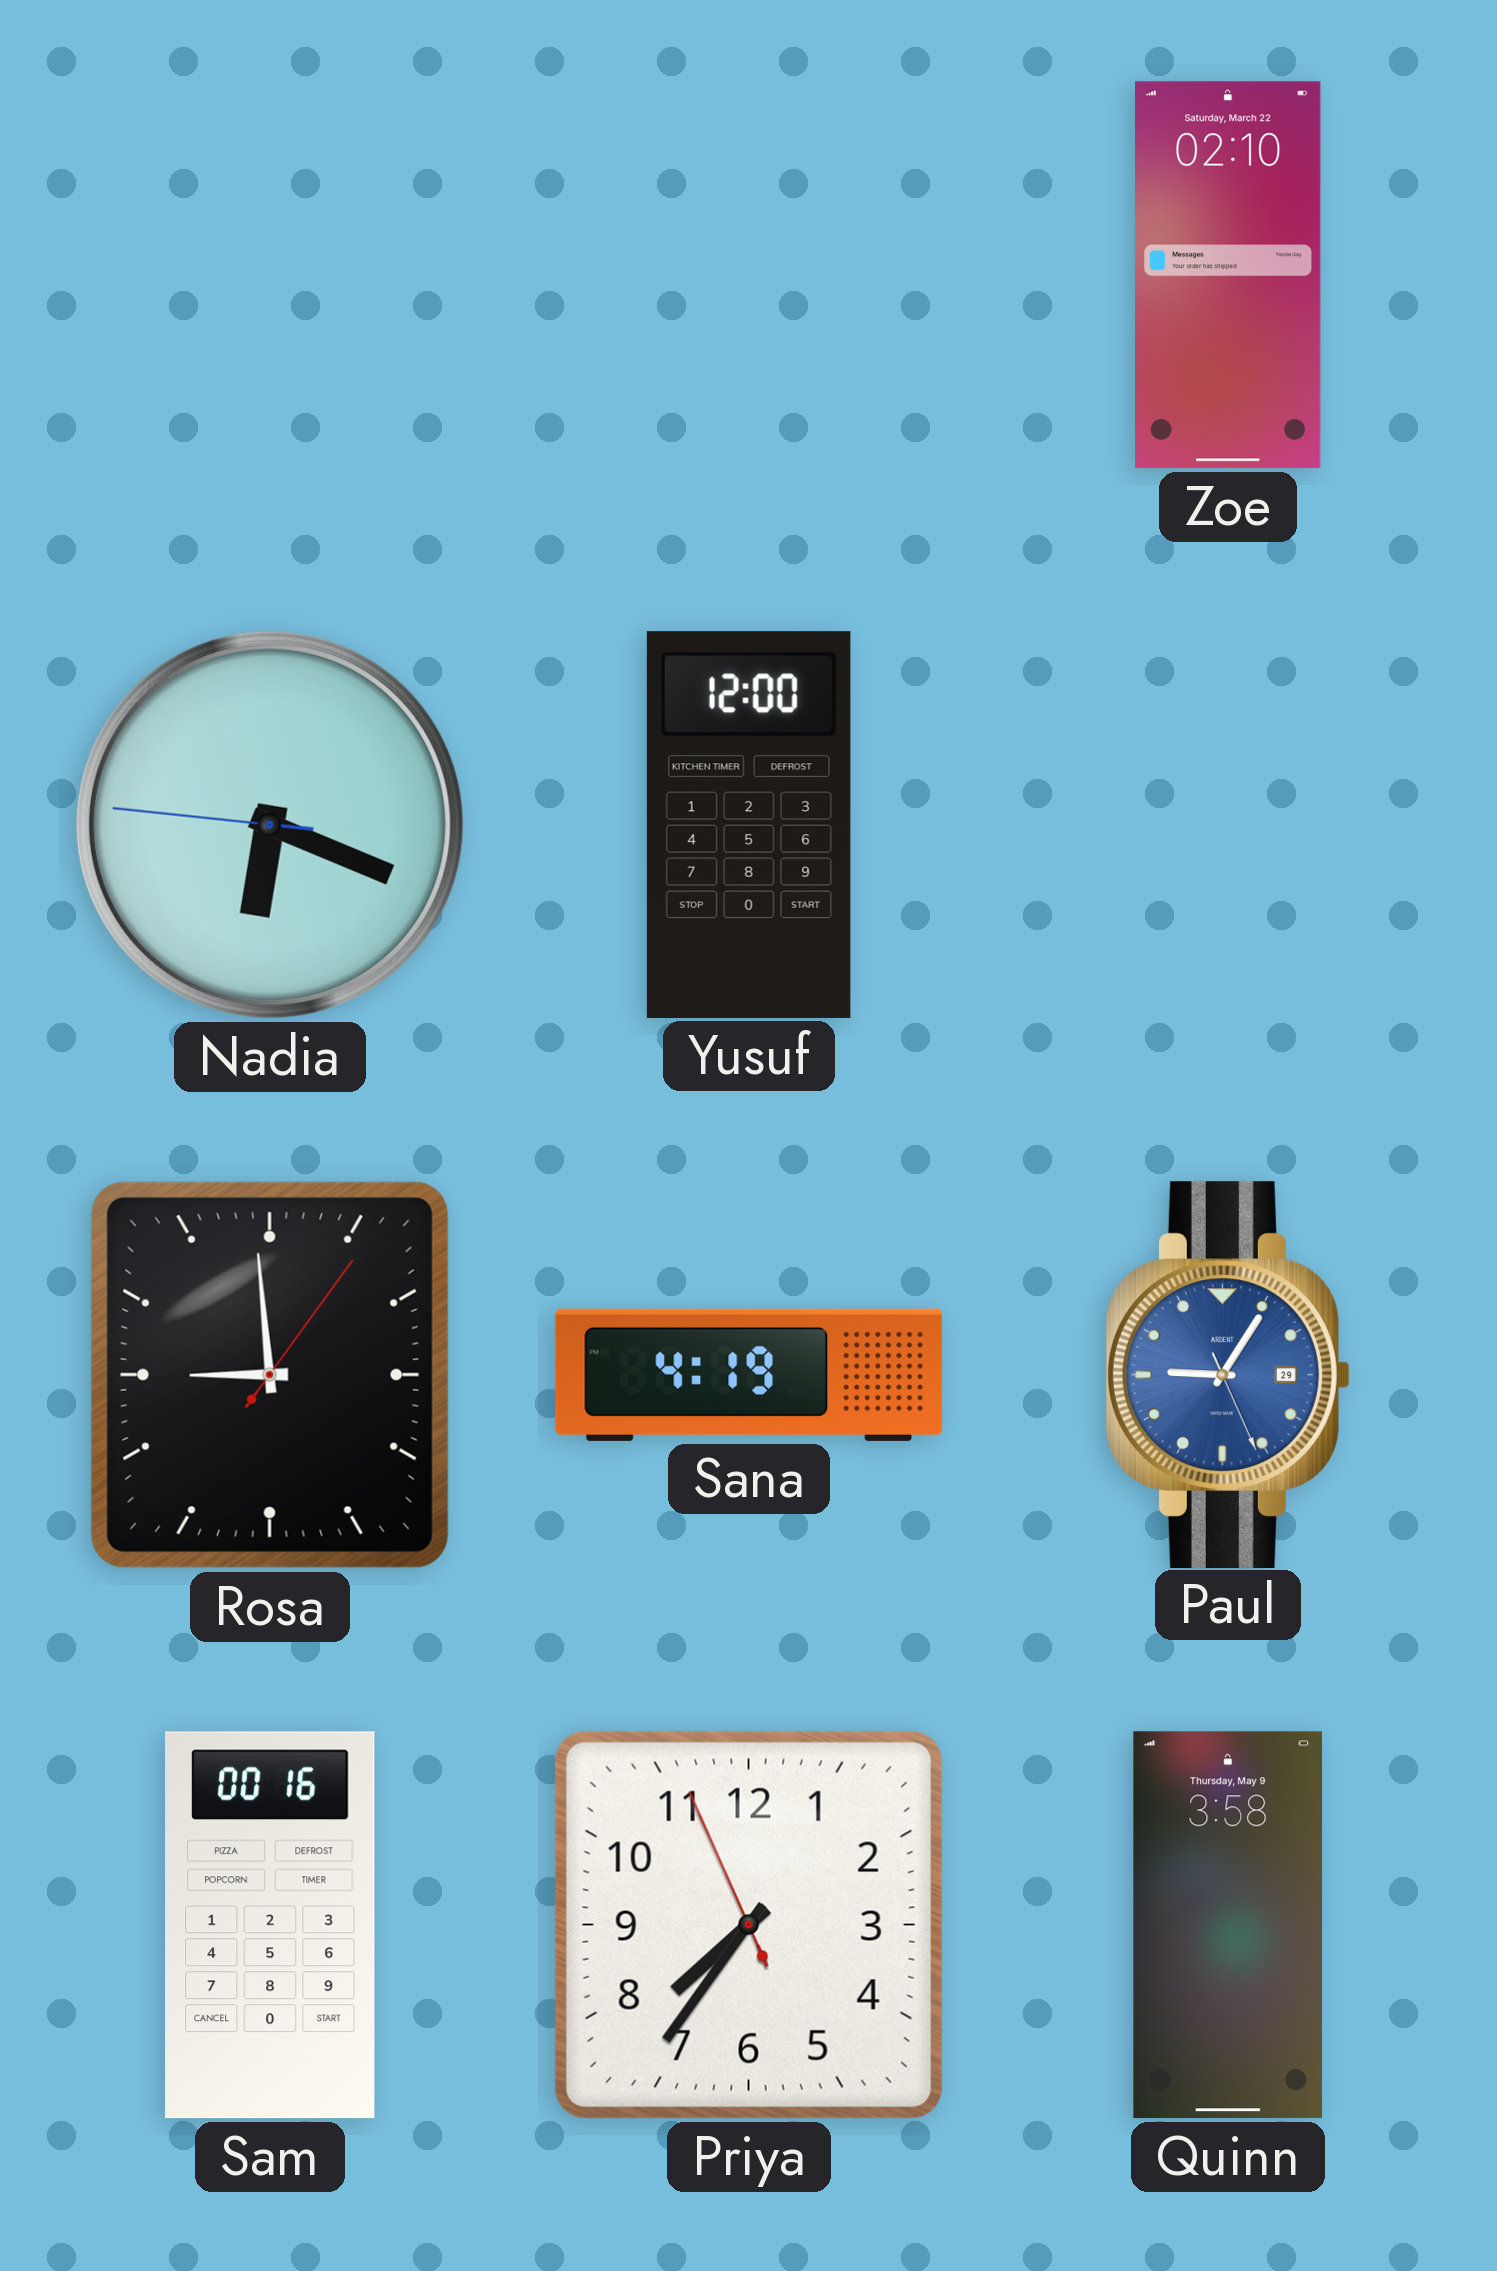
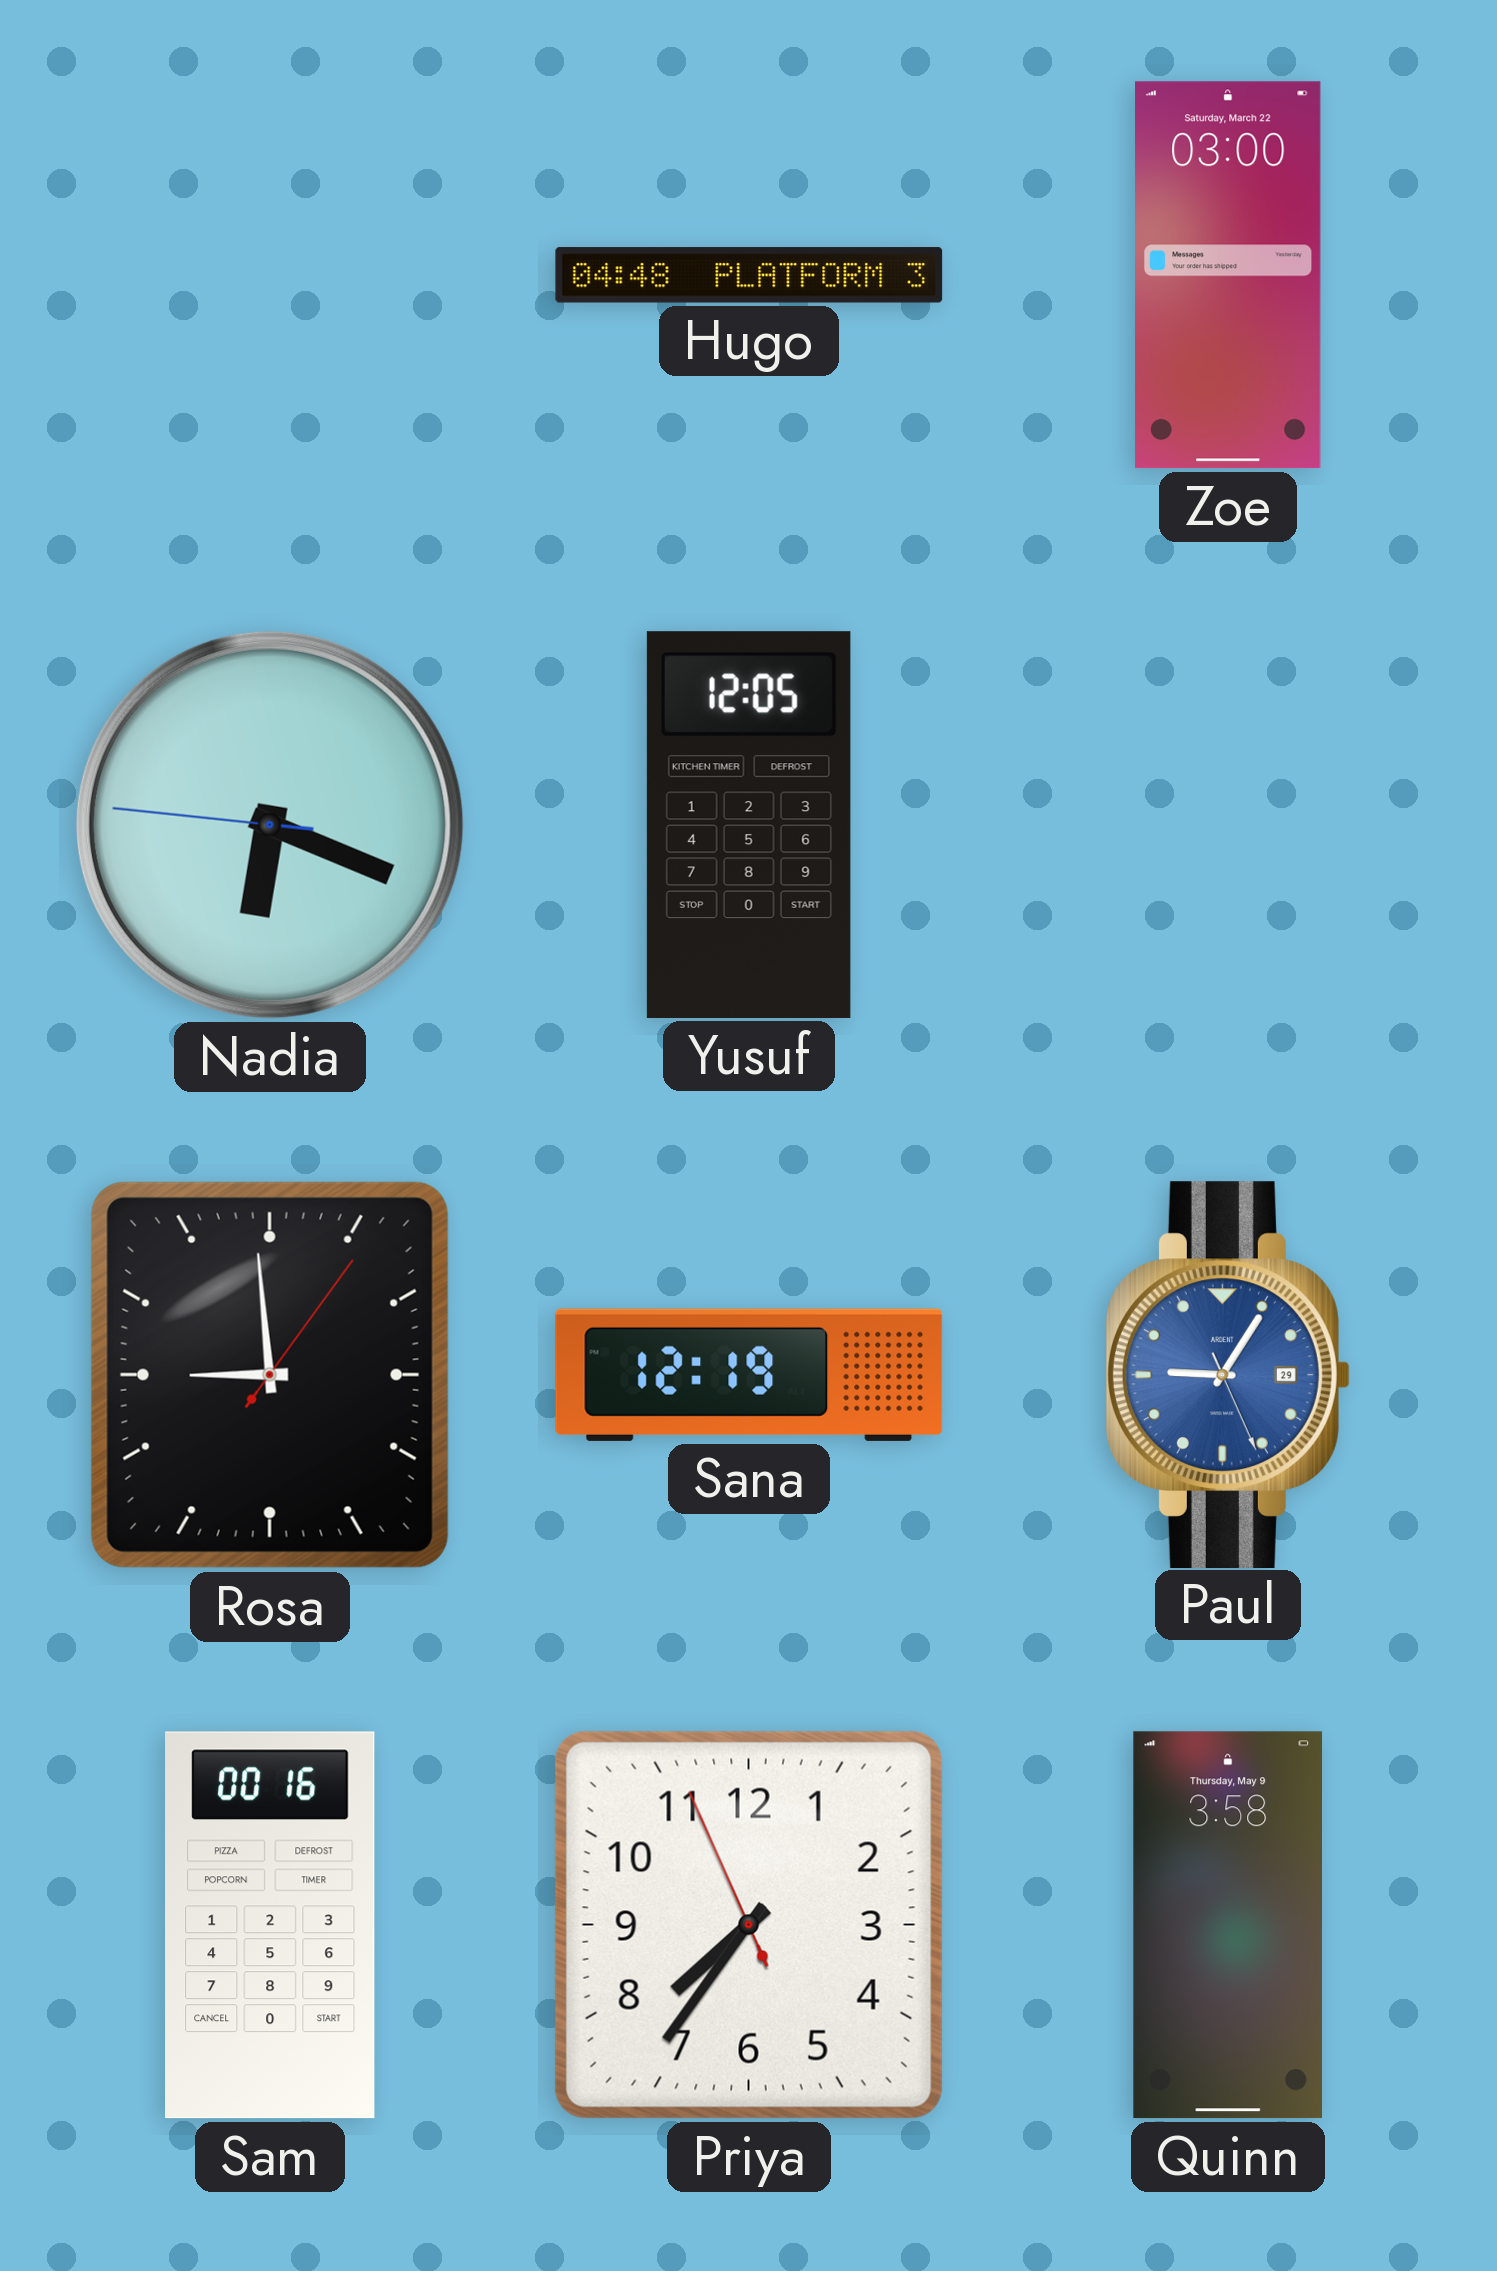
Hugo: none -> 04:48 (749, 275)
Zoe: 02:10 -> 03:00 (1228, 275)
Yusuf: 12:00 -> 12:05 (749, 825)
Sana: 4:19 -> 12:19 (749, 1375)
